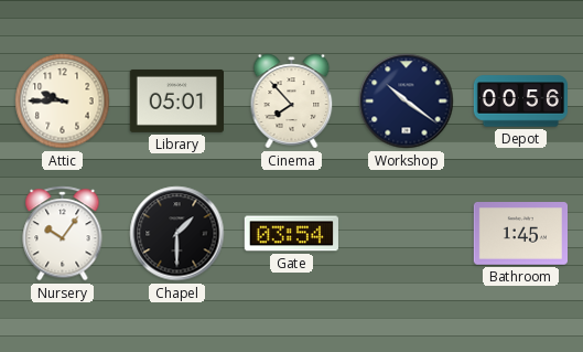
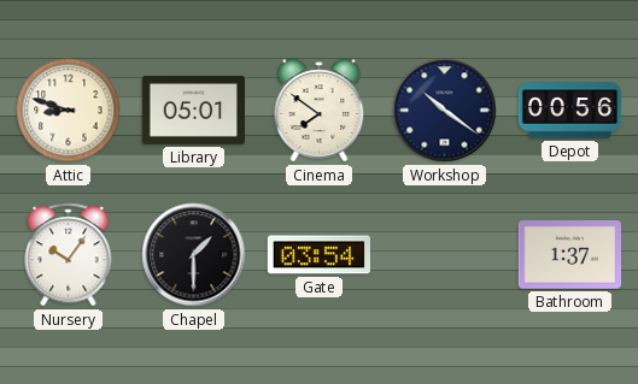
Attic: 9:45 -> 8:48 (69, 111)
Cinema: 7:53 -> 7:51 (320, 111)
Bathroom: 1:45 -> 1:37 (569, 255)
